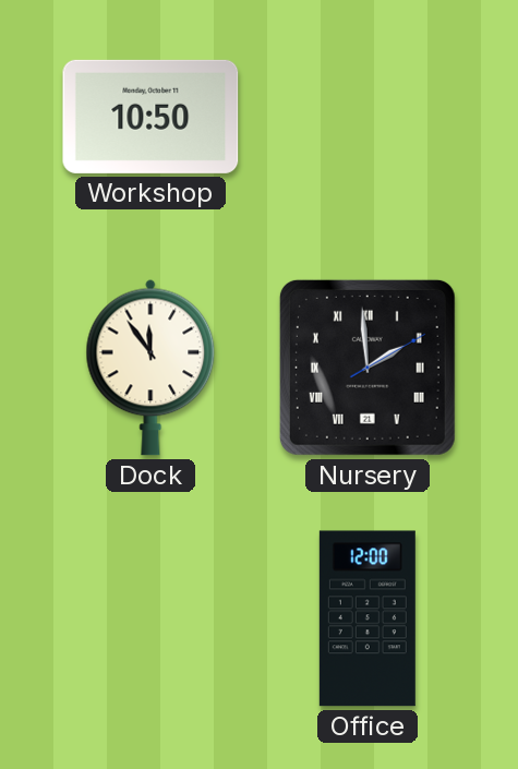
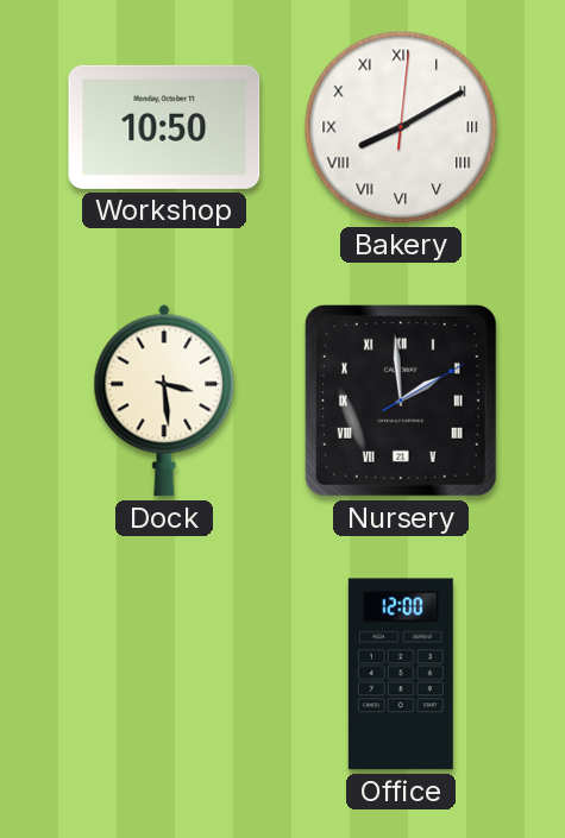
Bakery: none -> 8:10 (401, 127)
Dock: 11:54 -> 3:29 (164, 401)
